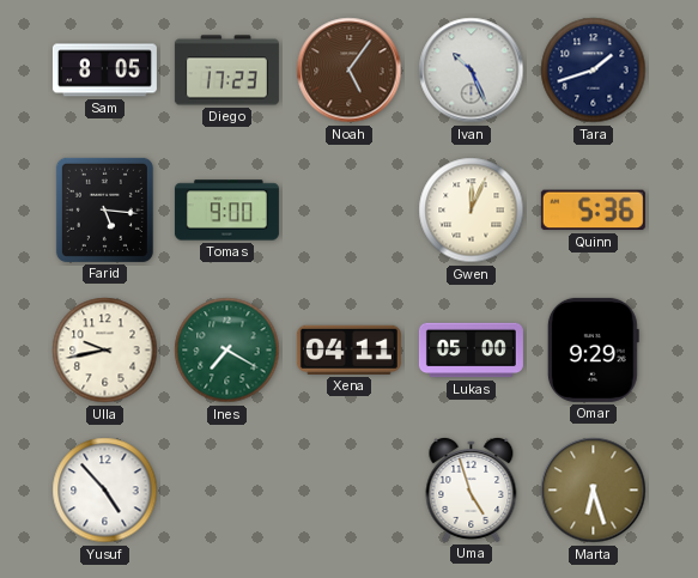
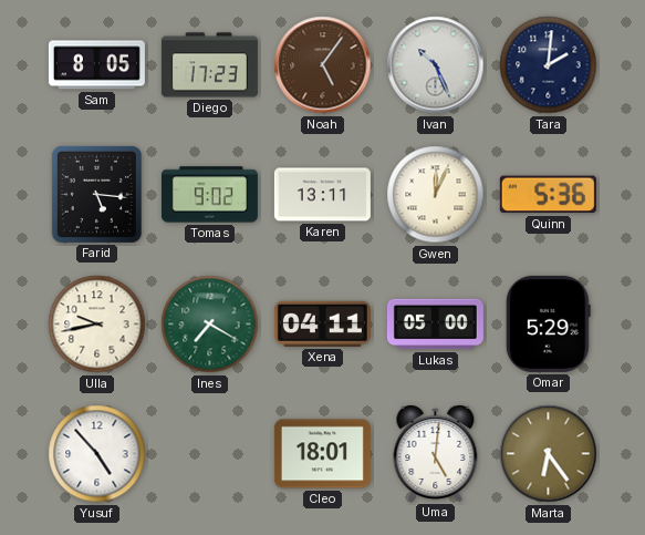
Tara: 1:42 -> 2:01 (549, 65)
Tomas: 9:00 -> 9:02 (209, 195)
Karen: none -> 13:11 (322, 195)
Omar: 9:29 -> 5:29 (548, 323)
Cleo: none -> 18:01 (322, 454)
Uma: 4:57 -> 5:01 (436, 453)
Marta: 6:27 -> 6:24 (549, 454)
